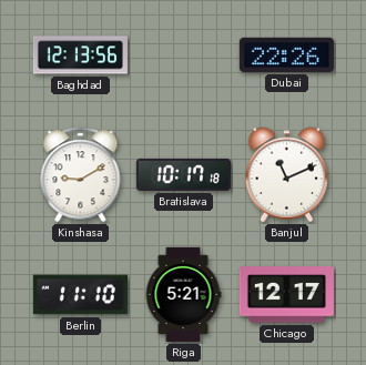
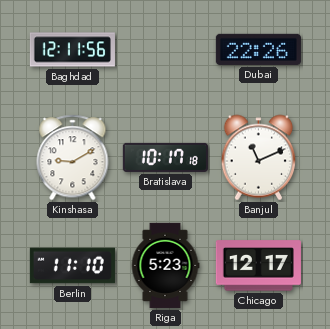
Baghdad: 12:13 -> 12:11 (72, 50)
Riga: 5:21 -> 5:23 (165, 265)
